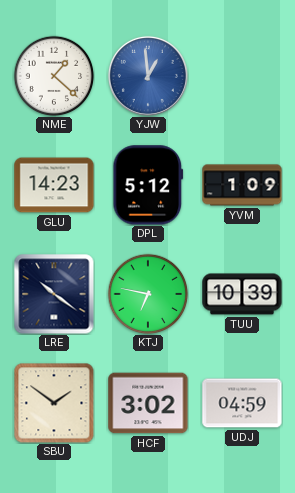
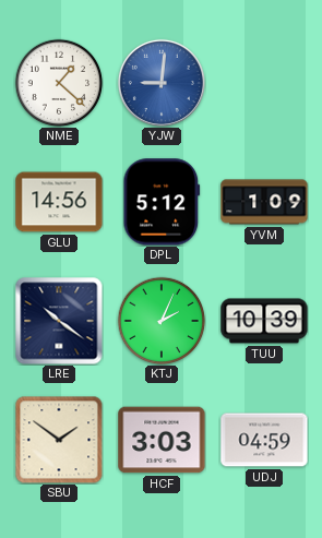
YJW: 12:59 -> 9:01 (162, 83)
GLU: 14:23 -> 14:56 (59, 202)
KTJ: 6:47 -> 2:04 (162, 321)
HCF: 3:02 -> 3:03 (162, 440)
